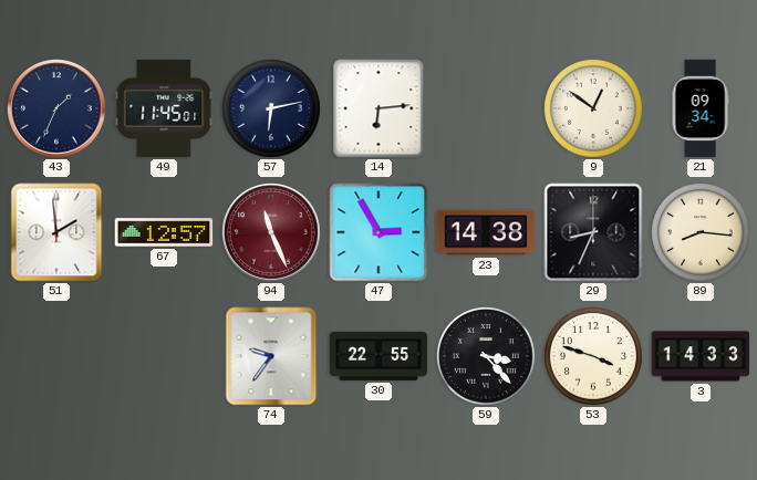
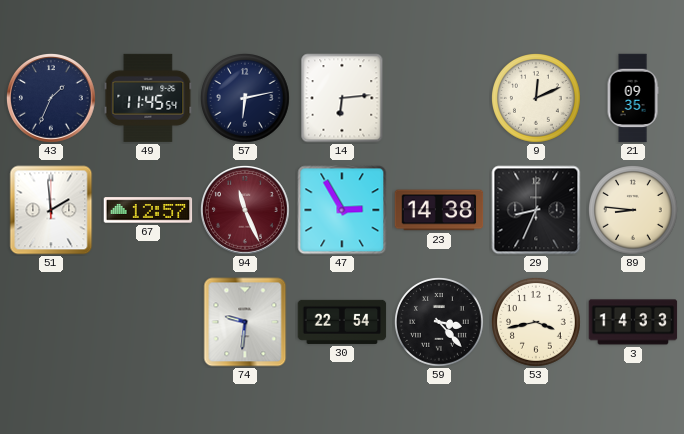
49: 11:45:01 -> 11:45:54 (148, 98)
9: 12:51 -> 12:11 (537, 99)
21: 09:34 -> 09:35 (633, 98)
89: 8:16 -> 8:46 (634, 211)
74: 9:36 -> 9:31 (245, 322)
30: 22:55 -> 22:54 (342, 322)
53: 3:48 -> 3:43 (537, 323)
